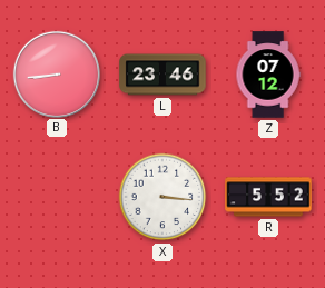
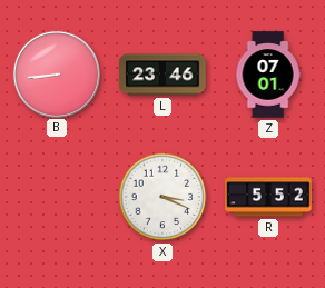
Z: 07:12 -> 07:01 (268, 75)
X: 3:16 -> 3:19 (162, 197)
